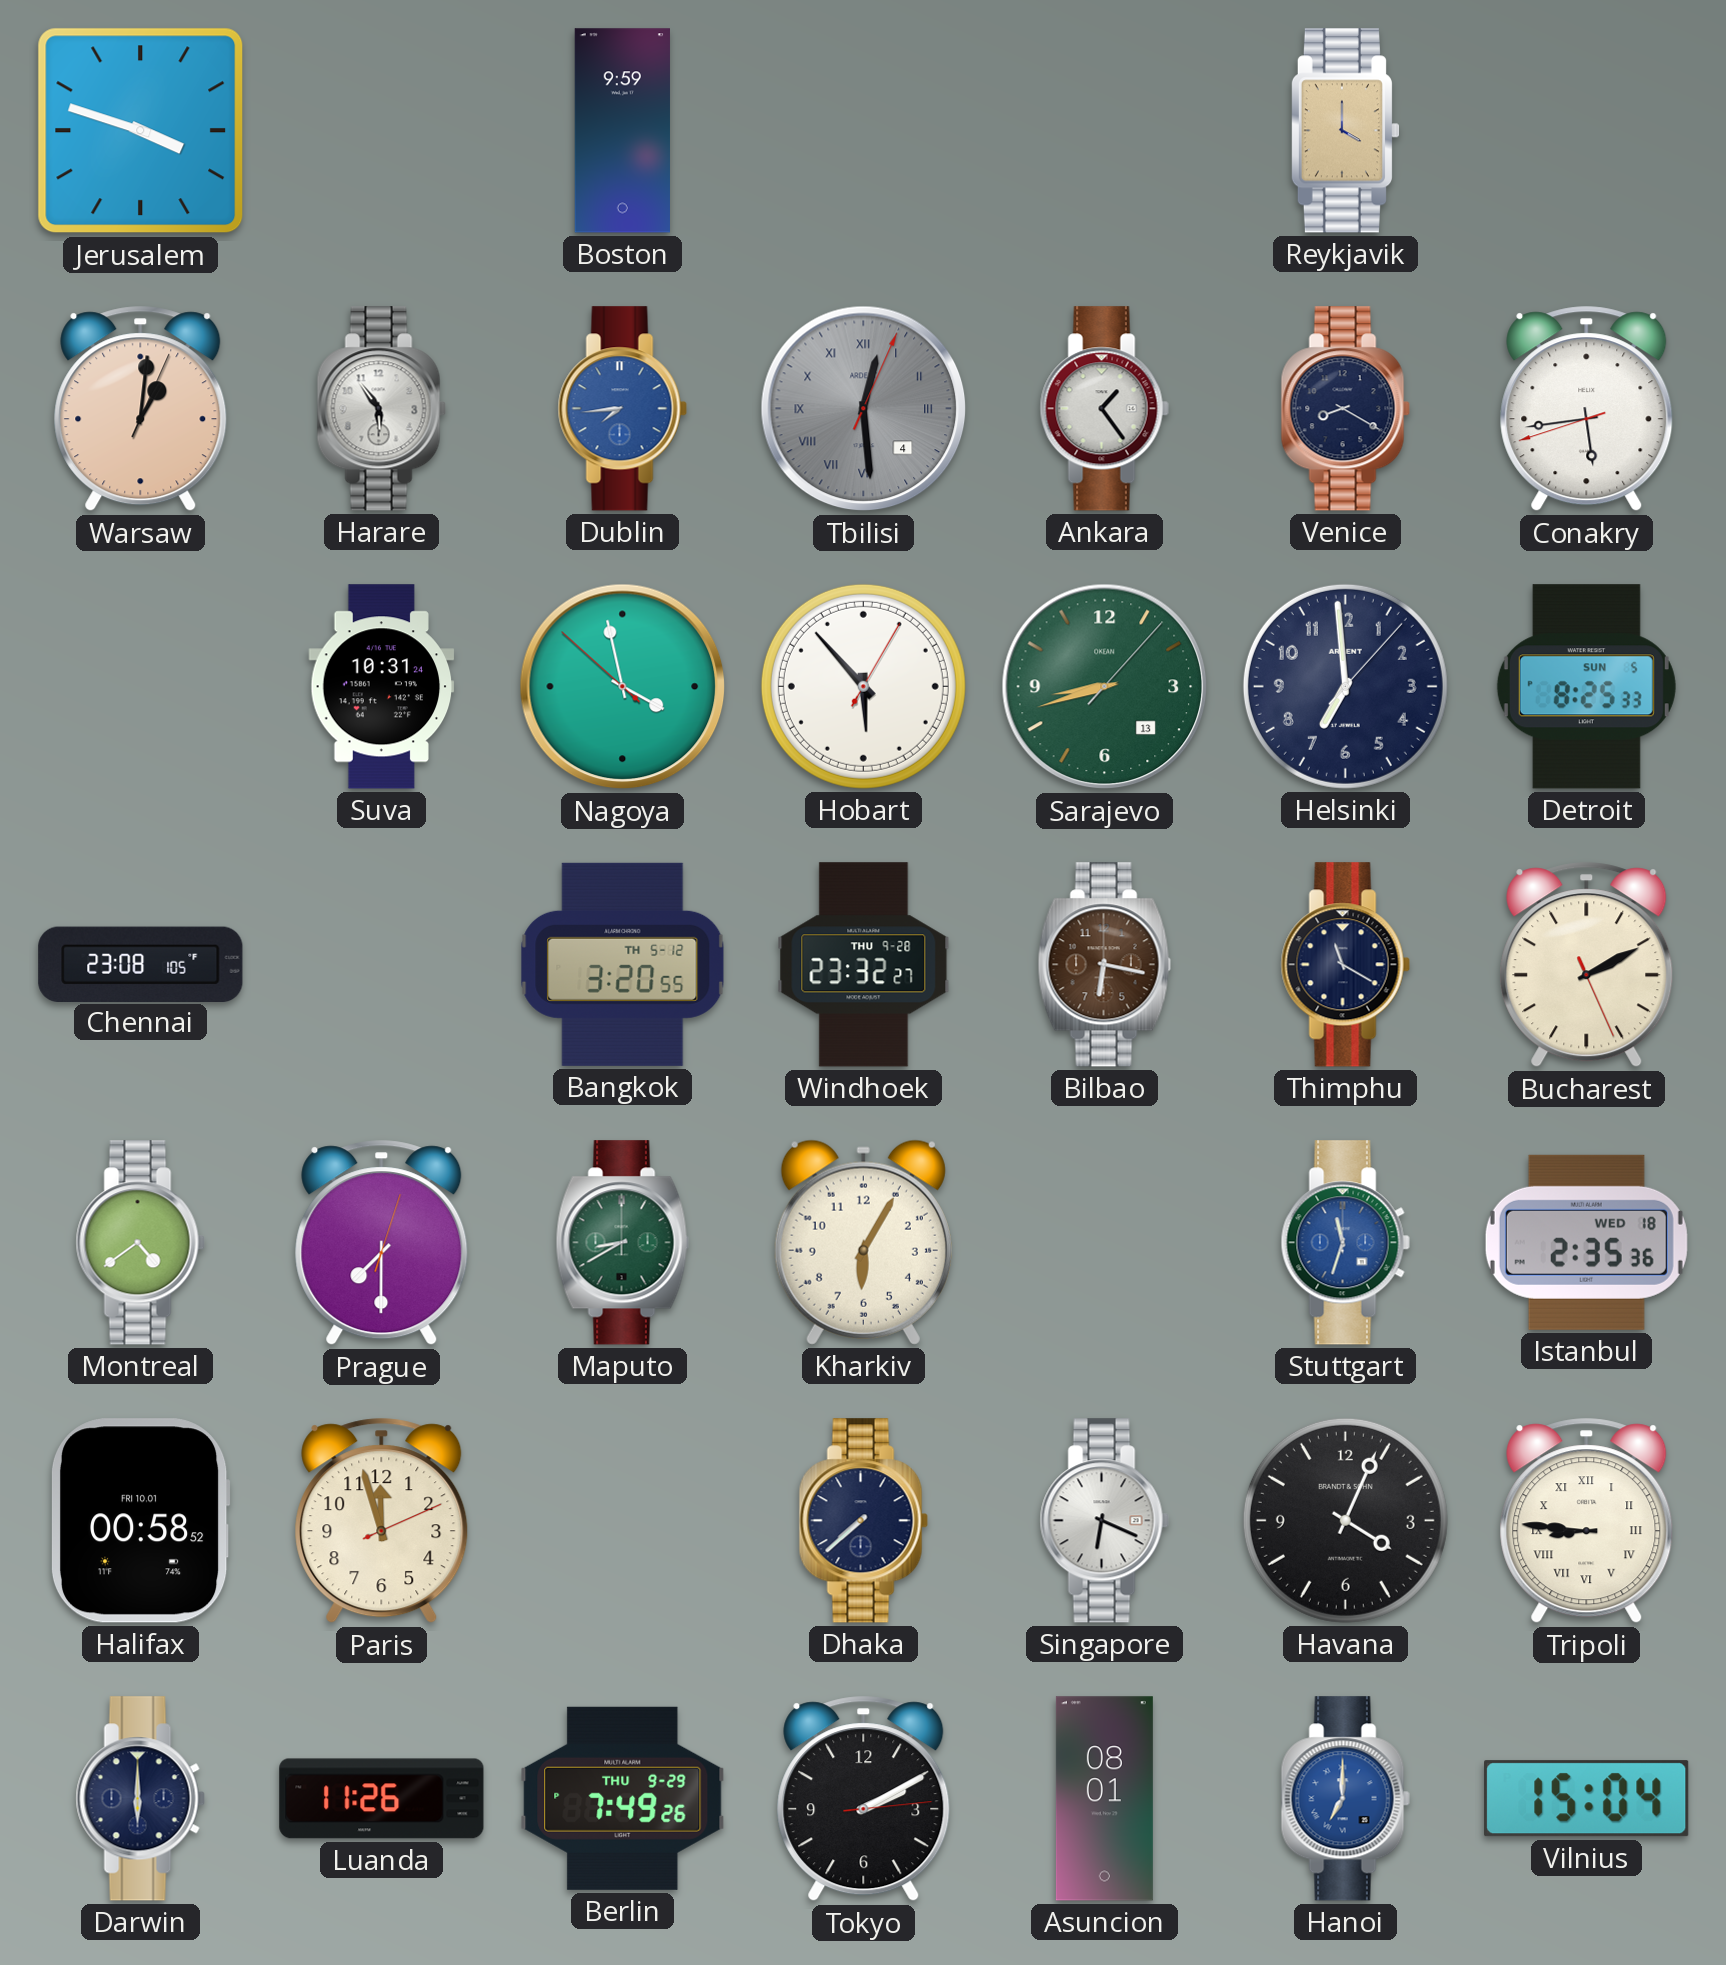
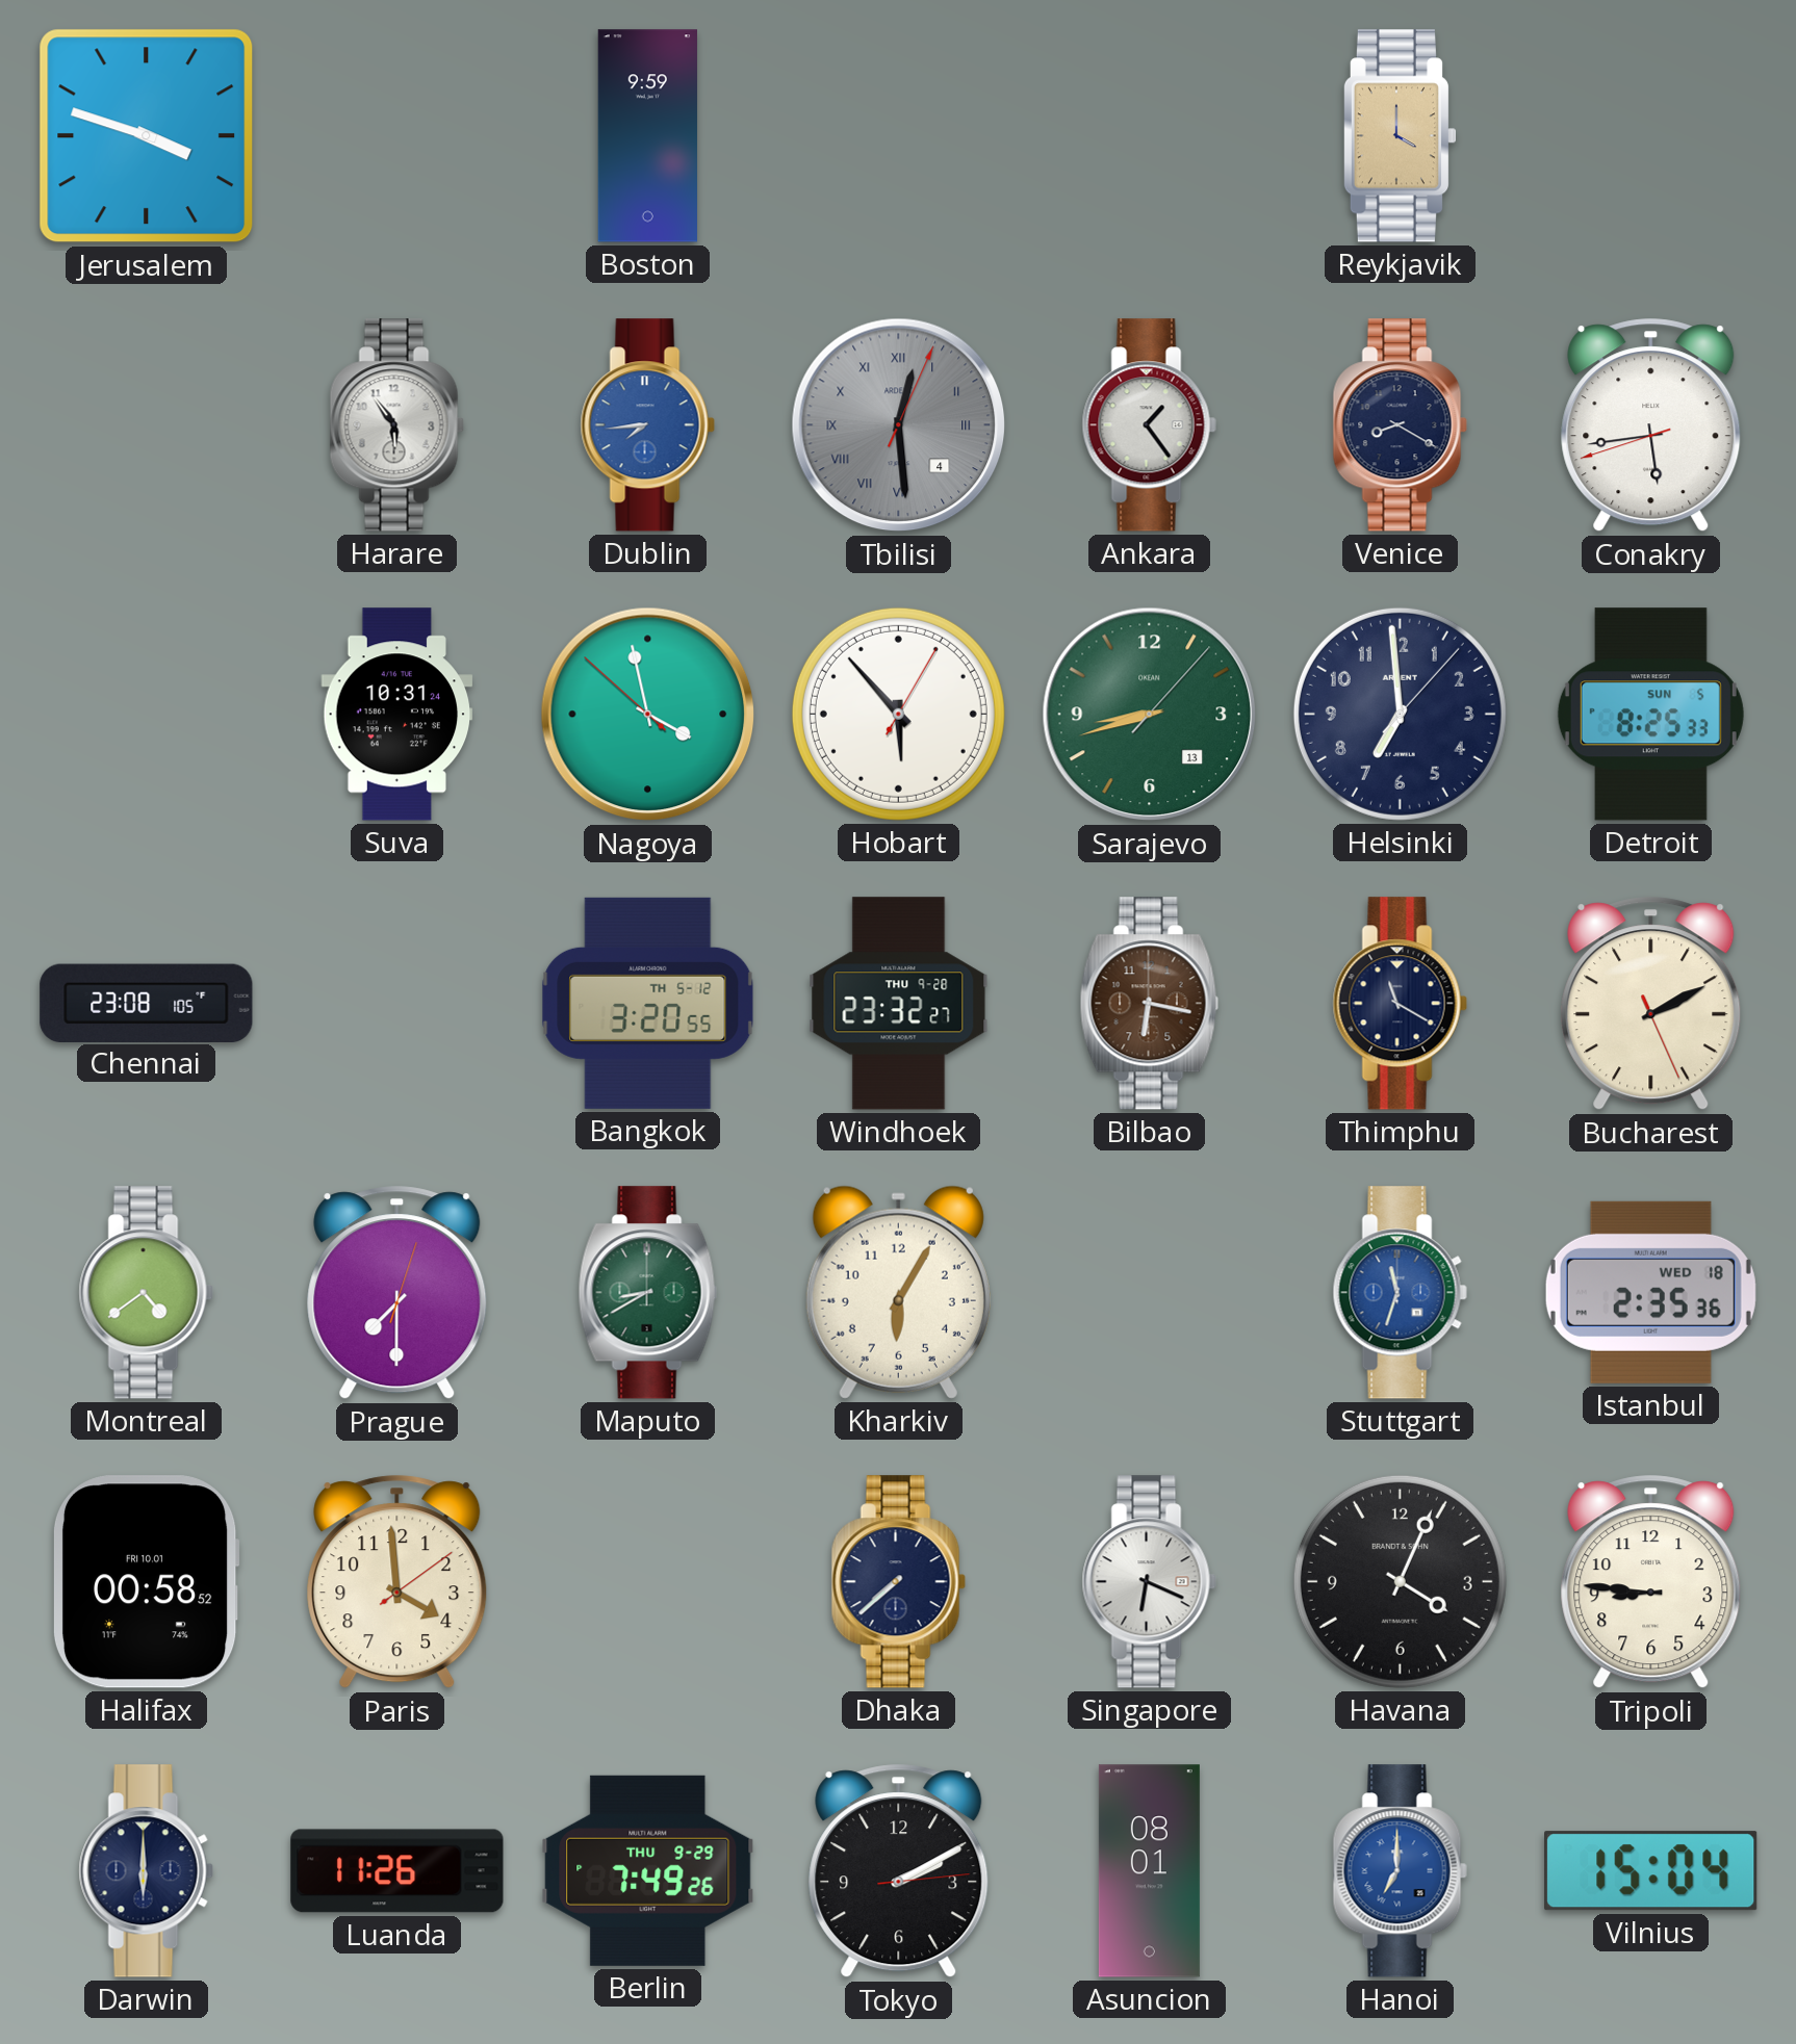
Warsaw: 1:01 -> none (141, 409)
Paris: 11:57 -> 3:59 (397, 1582)
Tripoli numerals: Roman -> Arabic (1651, 1582)
